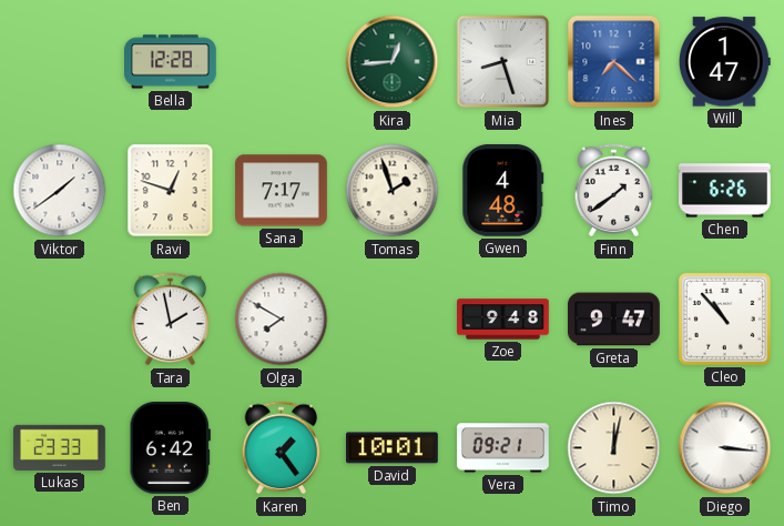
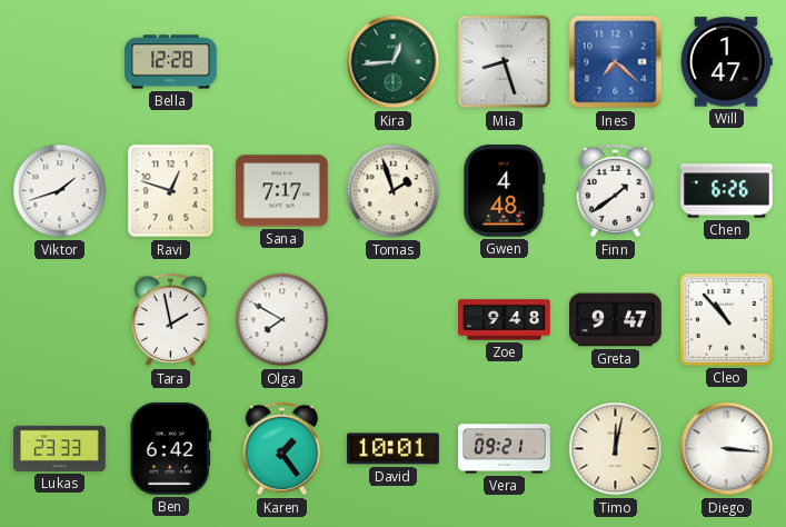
Viktor: 1:39 -> 1:42 (60, 191)
